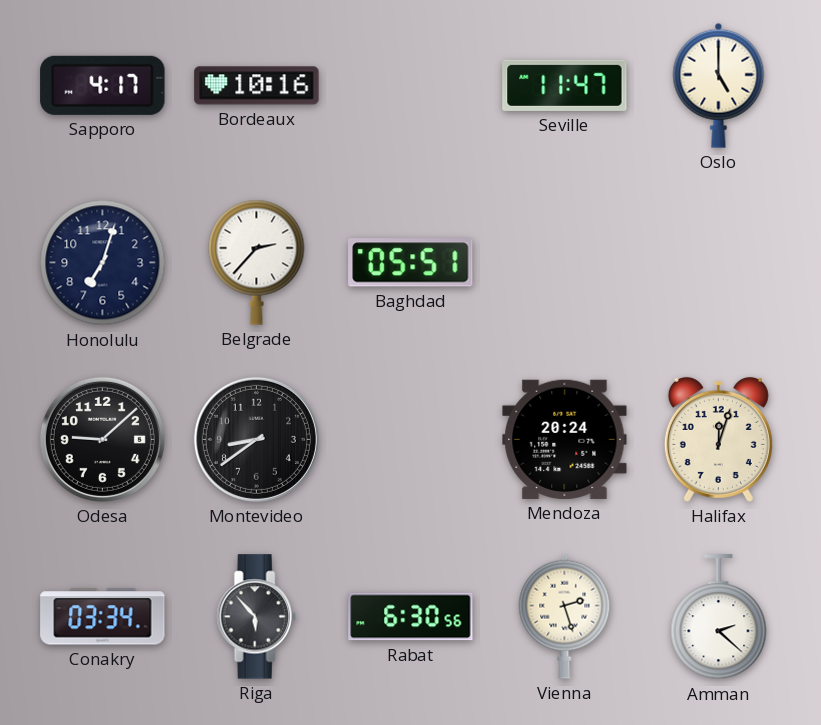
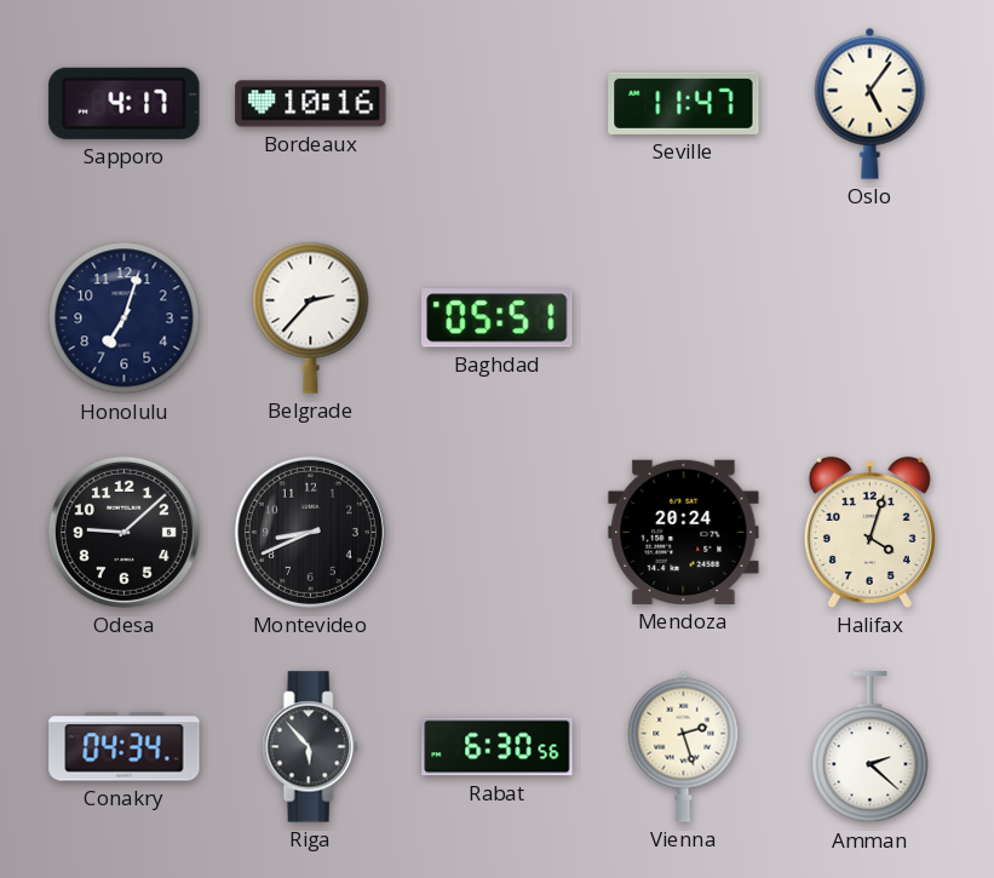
Oslo: 5:00 -> 5:06 (871, 103)
Montevideo: 8:39 -> 8:41 (310, 532)
Halifax: 12:03 -> 4:03 (869, 532)
Conakry: 03:34 -> 04:34 (125, 747)
